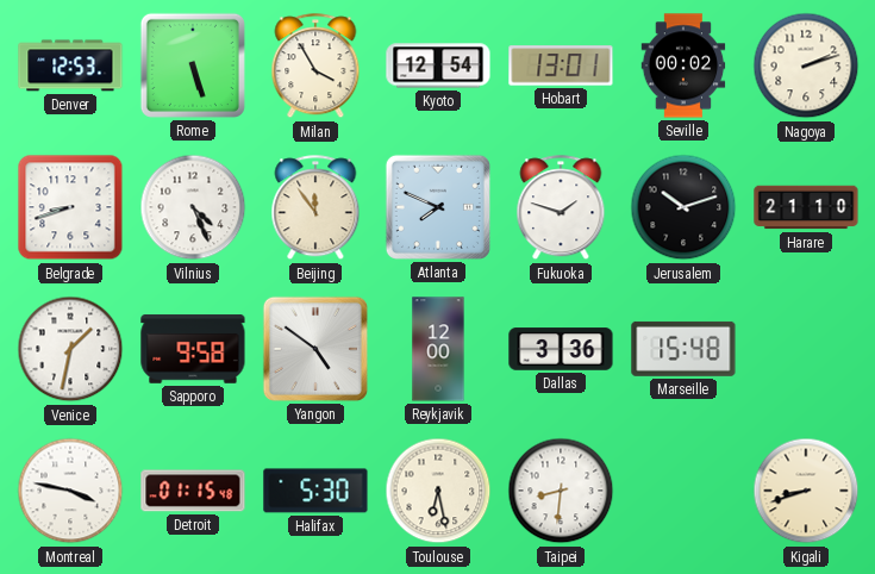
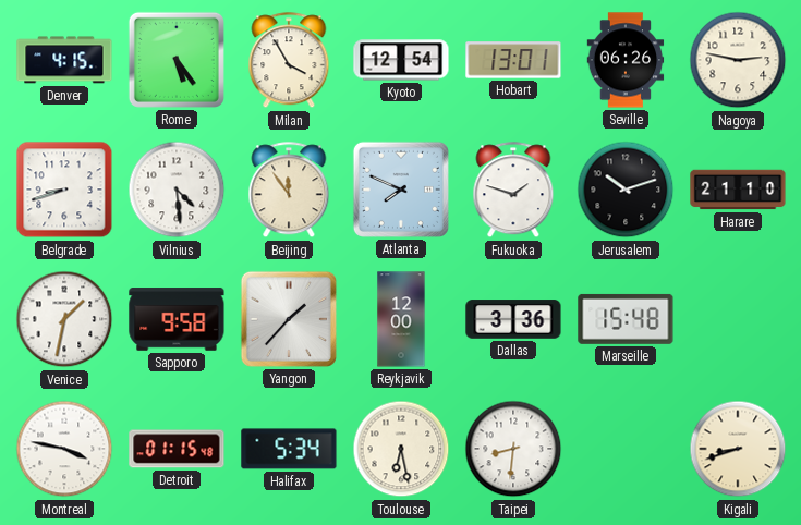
Denver: 12:53 -> 4:15 (64, 60)
Rome: 5:27 -> 5:24 (177, 60)
Seville: 00:02 -> 06:26 (626, 60)
Nagoya: 2:12 -> 2:47 (738, 60)
Vilnius: 4:26 -> 4:29 (177, 190)
Yangon: 4:51 -> 1:37 (289, 319)
Halifax: 5:30 -> 5:34 (289, 449)
